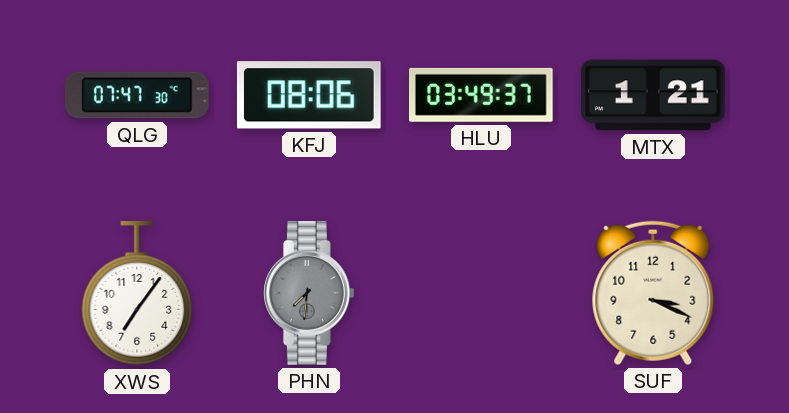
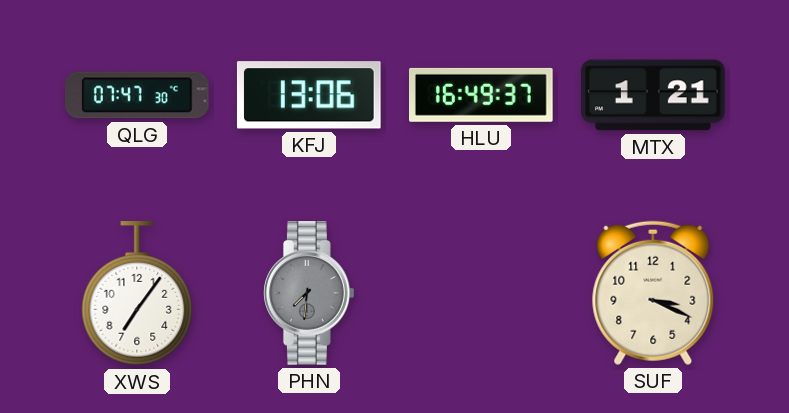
KFJ: 08:06 -> 13:06 (309, 95)
HLU: 03:49 -> 16:49 (482, 95)
